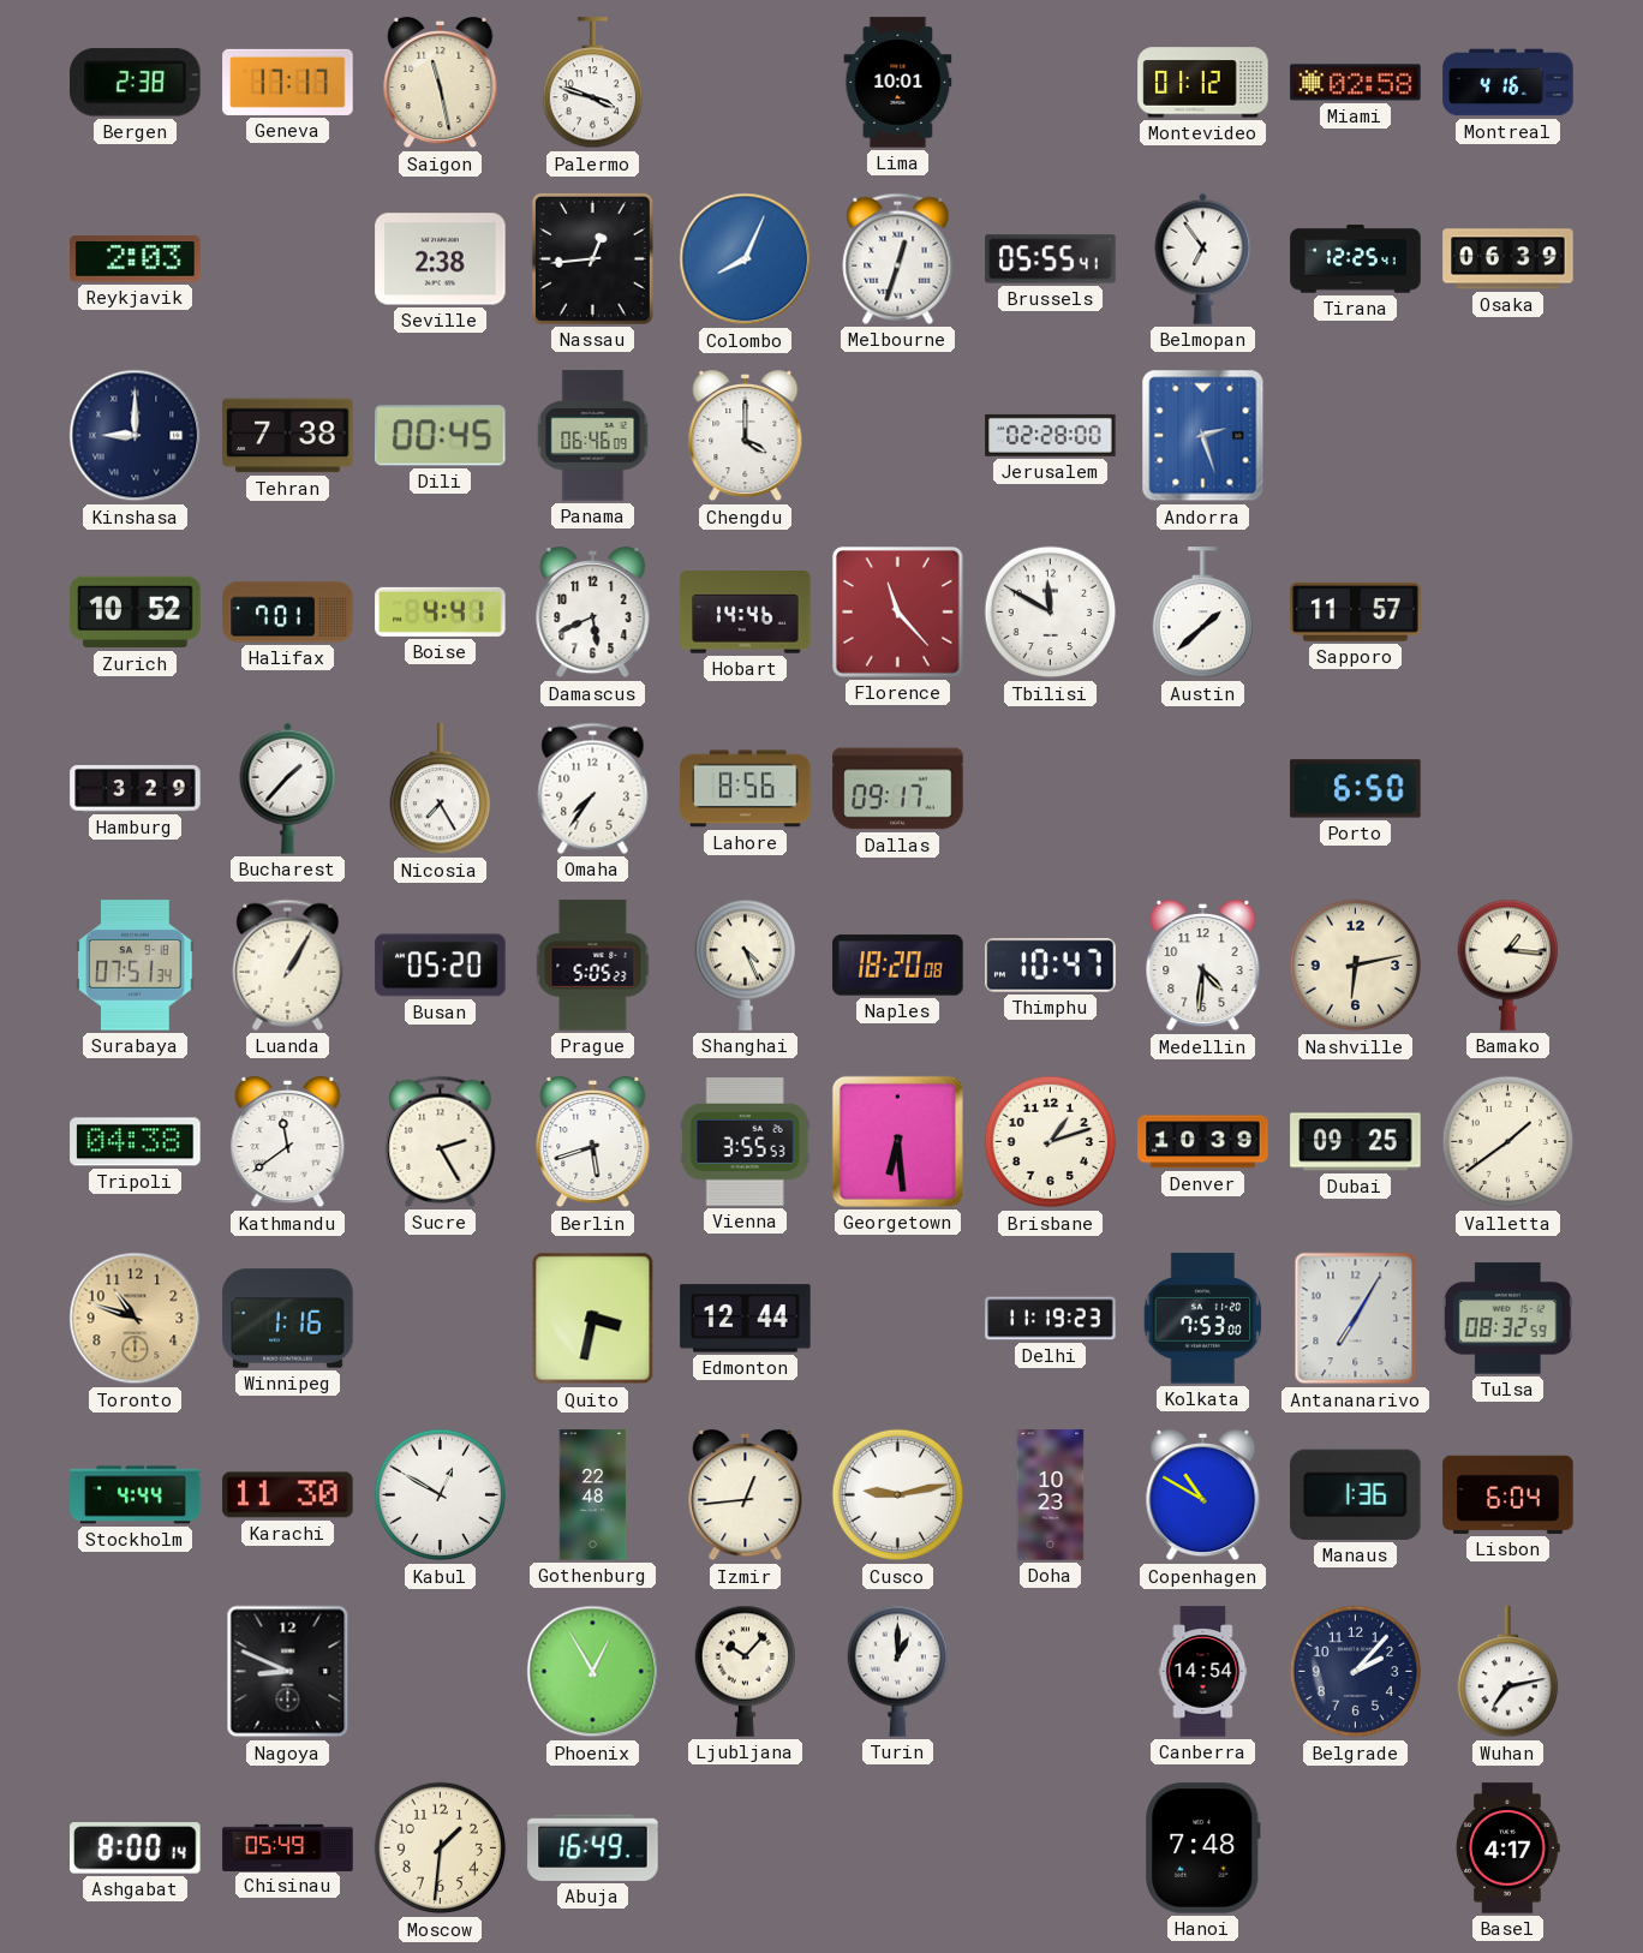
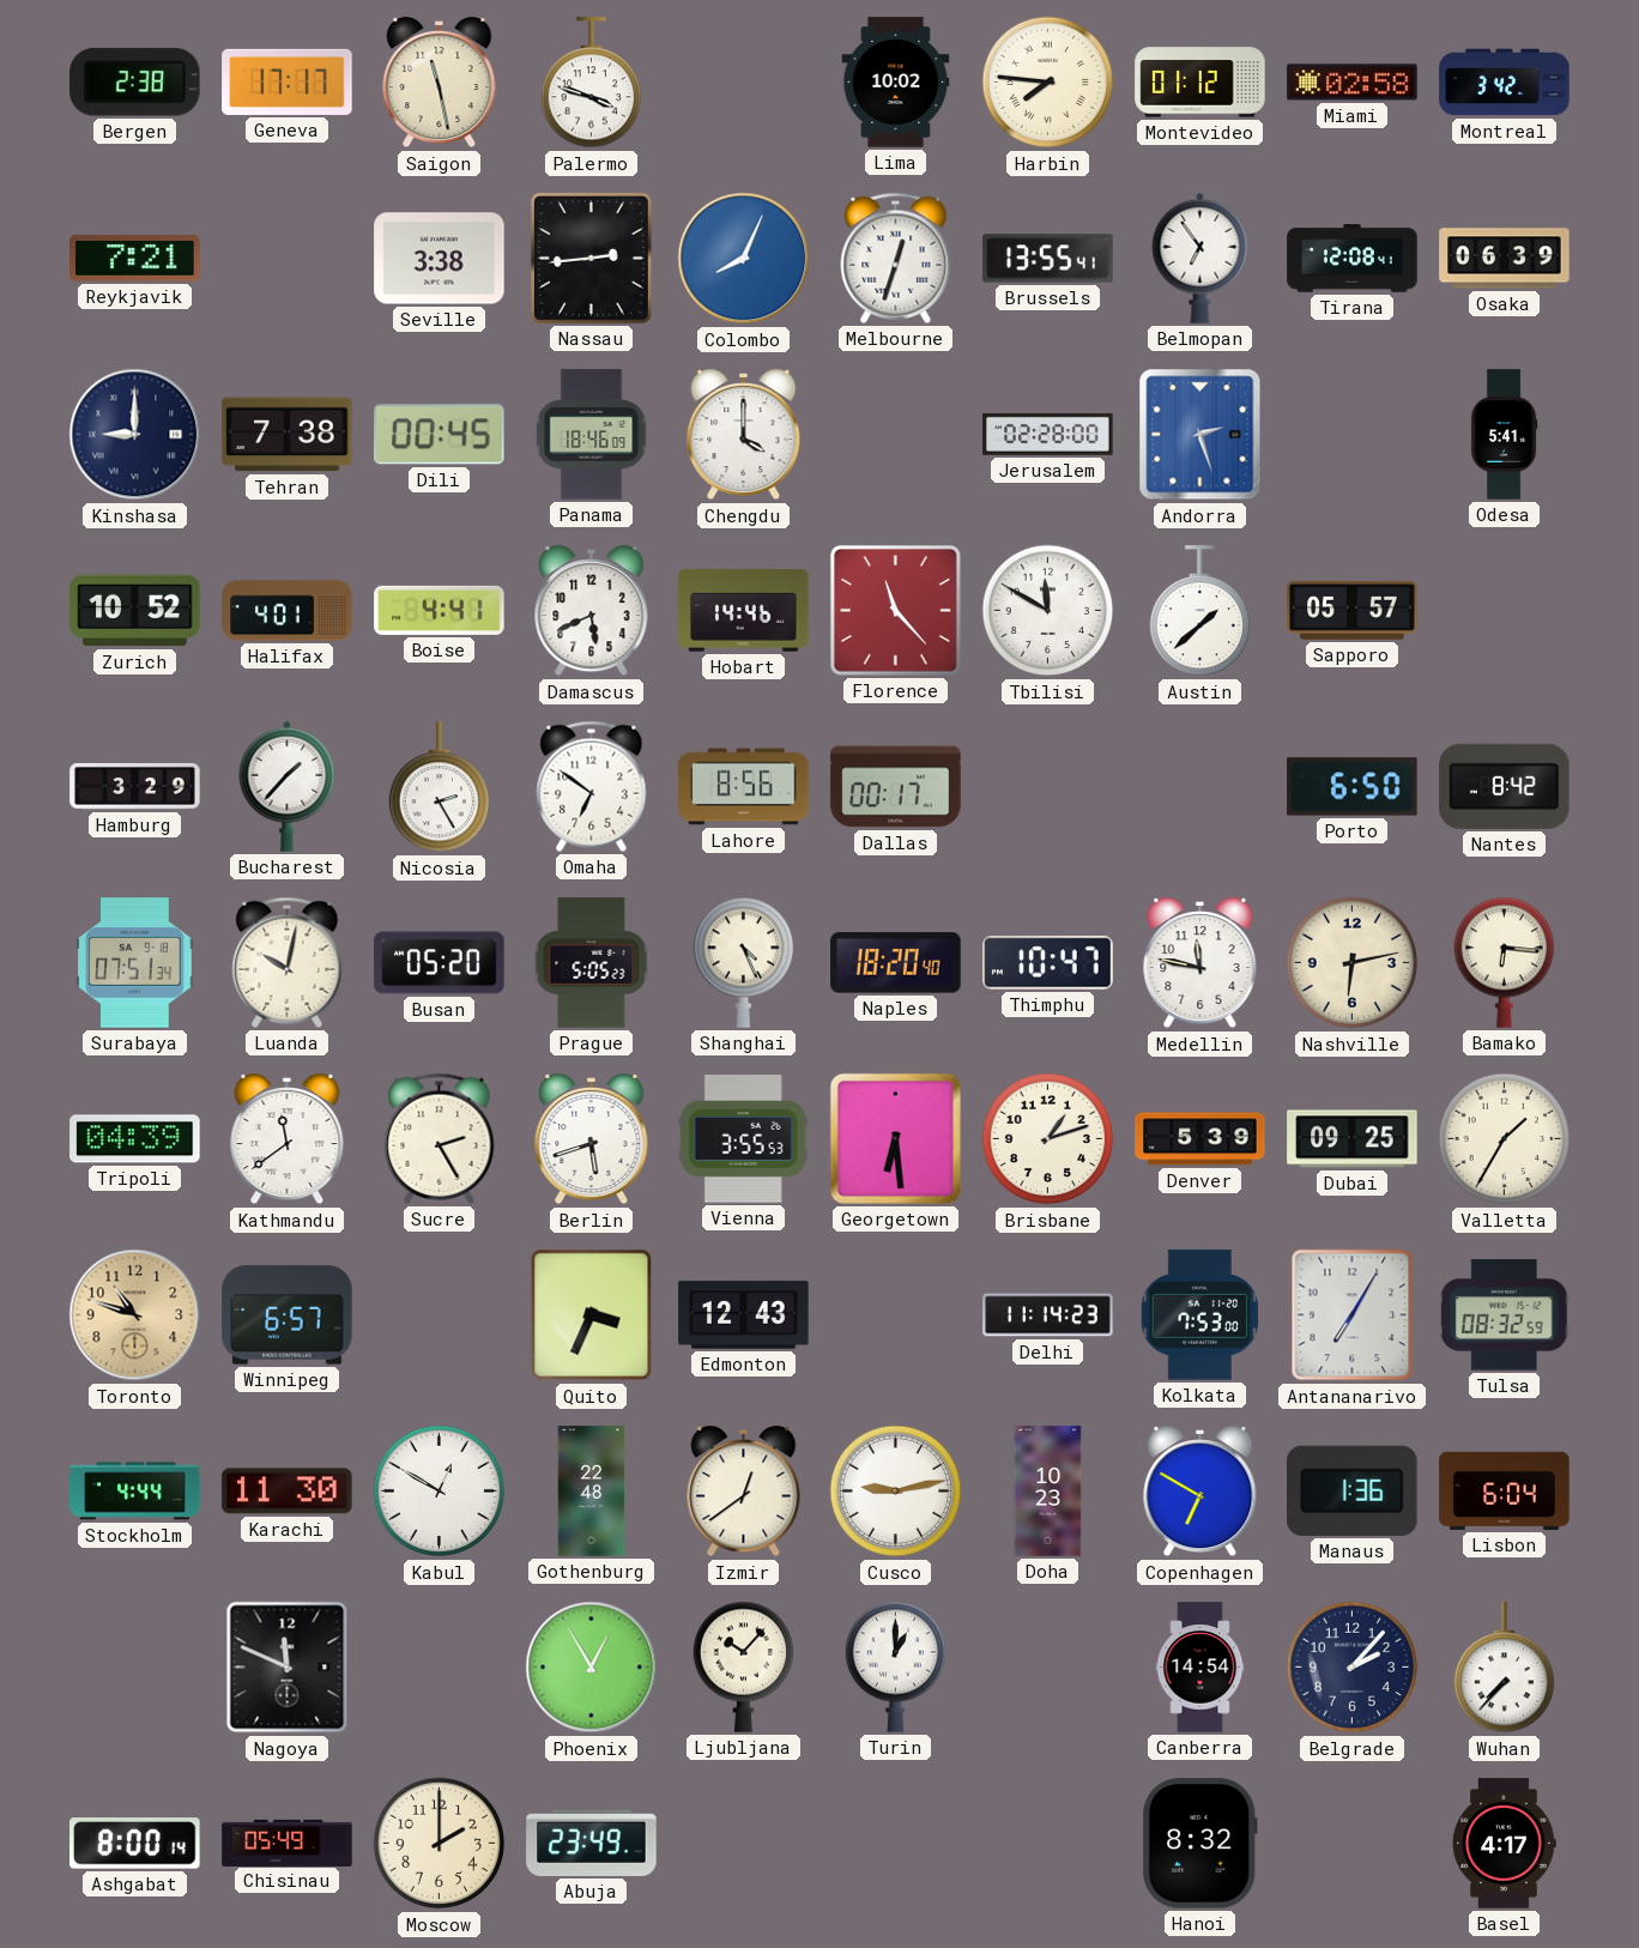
Lima: 10:01 -> 10:02 (896, 83)
Harbin: none -> 7:46 (1048, 83)
Montreal: 4:16 -> 3:42 (1505, 83)
Reykjavik: 2:03 -> 7:21 (135, 259)
Seville: 2:38 -> 3:38 (440, 259)
Nassau: 12:44 -> 2:44 (591, 258)
Brussels: 05:55 -> 13:55 (1048, 259)
Tirana: 12:25 -> 12:08 (1353, 259)
Panama: 06:46 -> 18:46 (592, 435)
Odesa: none -> 5:41 (1504, 435)
Halifax: 7:01 -> 4:01 (288, 611)
Sapporo: 11:57 -> 05:57 (1353, 610)
Nicosia: 7:25 -> 2:25 (440, 787)
Omaha: 7:36 -> 6:51 (592, 786)
Dallas: 09:17 -> 00:17 (896, 787)
Nantes: none -> 8:42 (1505, 786)
Luanda: 1:05 -> 10:02 (288, 962)
Naples: 18:20:08 -> 18:20:40 (896, 963)
Medellin: 4:31 -> 11:47 (1200, 964)
Bamako: 1:16 -> 6:16 (1505, 962)
Tripoli: 04:38 -> 04:39 (135, 1139)
Denver: 10:39 -> 5:39 (1200, 1139)
Valletta: 1:39 -> 1:35 (1505, 1139)
Winnipeg: 1:16 -> 6:57 (288, 1315)
Quito: 3:32 -> 3:34 (592, 1315)
Edmonton: 12:44 -> 12:43 (744, 1315)
Delhi: 11:19 -> 11:14 (1048, 1315)
Izmir: 12:44 -> 12:39 (744, 1493)
Copenhagen: 10:50 -> 6:50 (1200, 1493)
Nagoya: 8:49 -> 11:49 (288, 1668)
Wuhan: 7:13 -> 7:37 (1505, 1668)
Moscow: 1:31 -> 2:00 (440, 1844)
Abuja: 16:49 -> 23:49 (592, 1843)
Hanoi: 7:48 -> 8:32 (1200, 1844)
